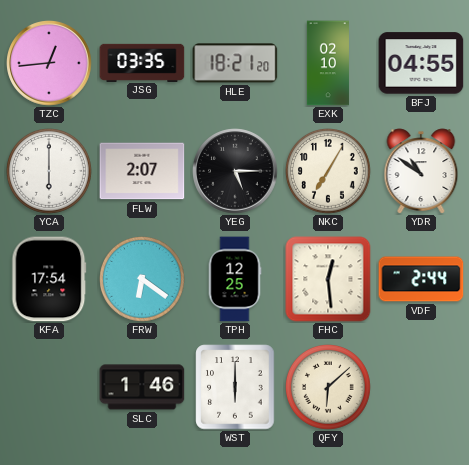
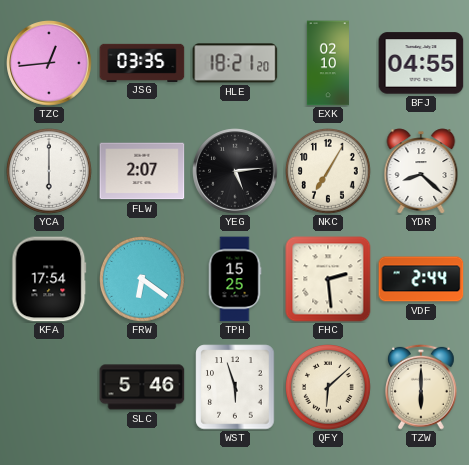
YEG: 5:15 -> 5:14 (235, 171)
YDR: 10:51 -> 8:22 (421, 171)
TPH: 12:25 -> 15:25 (235, 279)
FHC: 12:29 -> 2:29 (328, 279)
SLC: 1:46 -> 5:46 (142, 387)
WST: 6:00 -> 5:57 (235, 387)
TZW: none -> 6:00 (422, 387)
